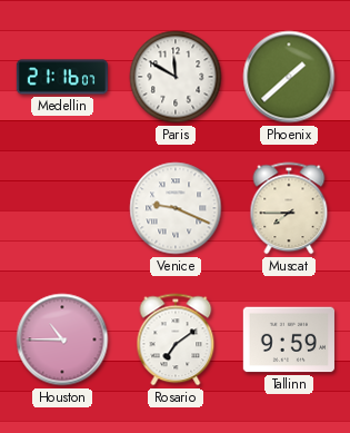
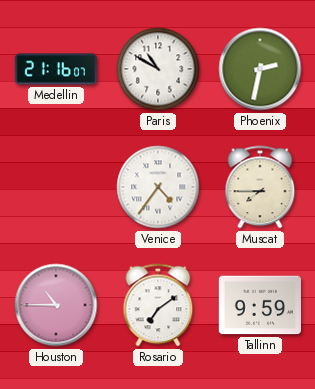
Paris: 11:50 -> 10:50 (158, 69)
Phoenix: 1:38 -> 2:32 (260, 69)
Venice: 9:19 -> 4:36 (158, 187)
